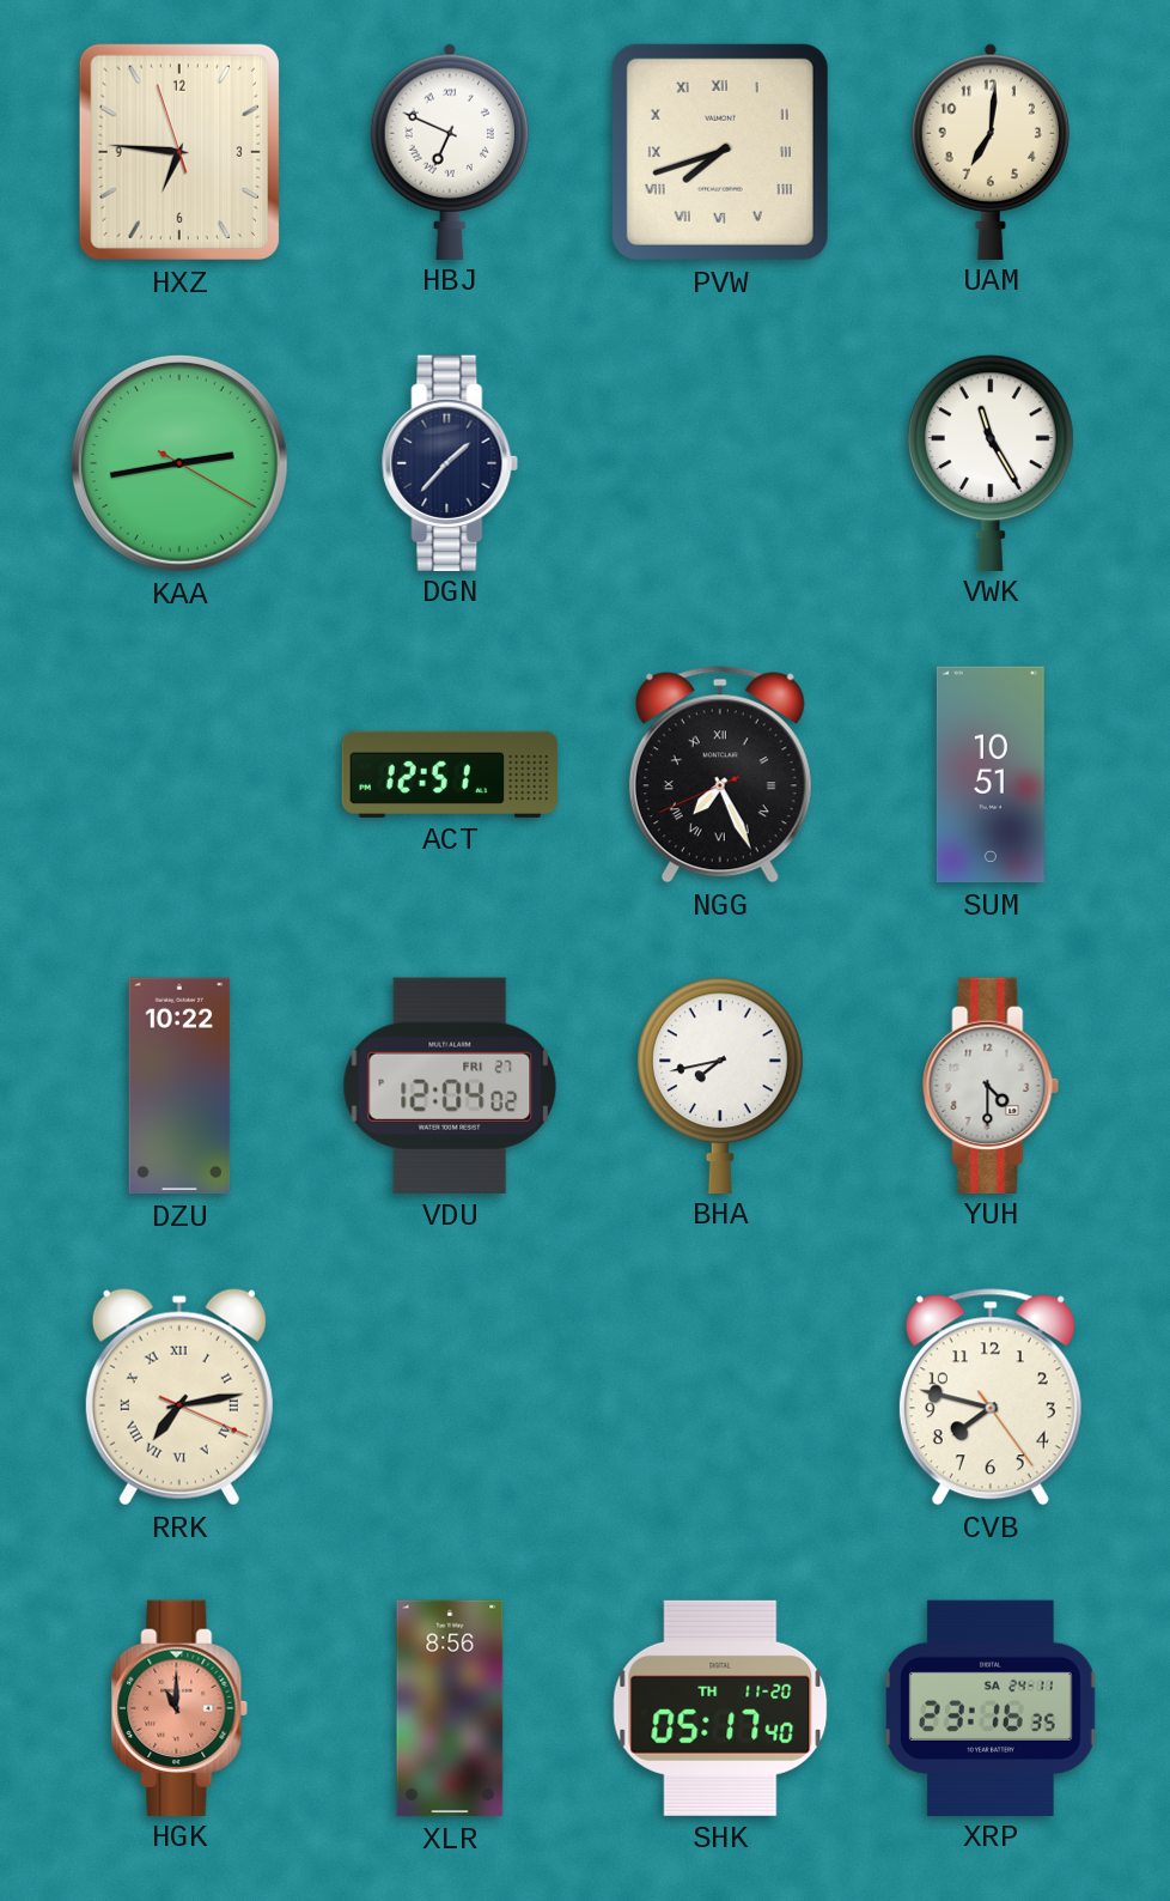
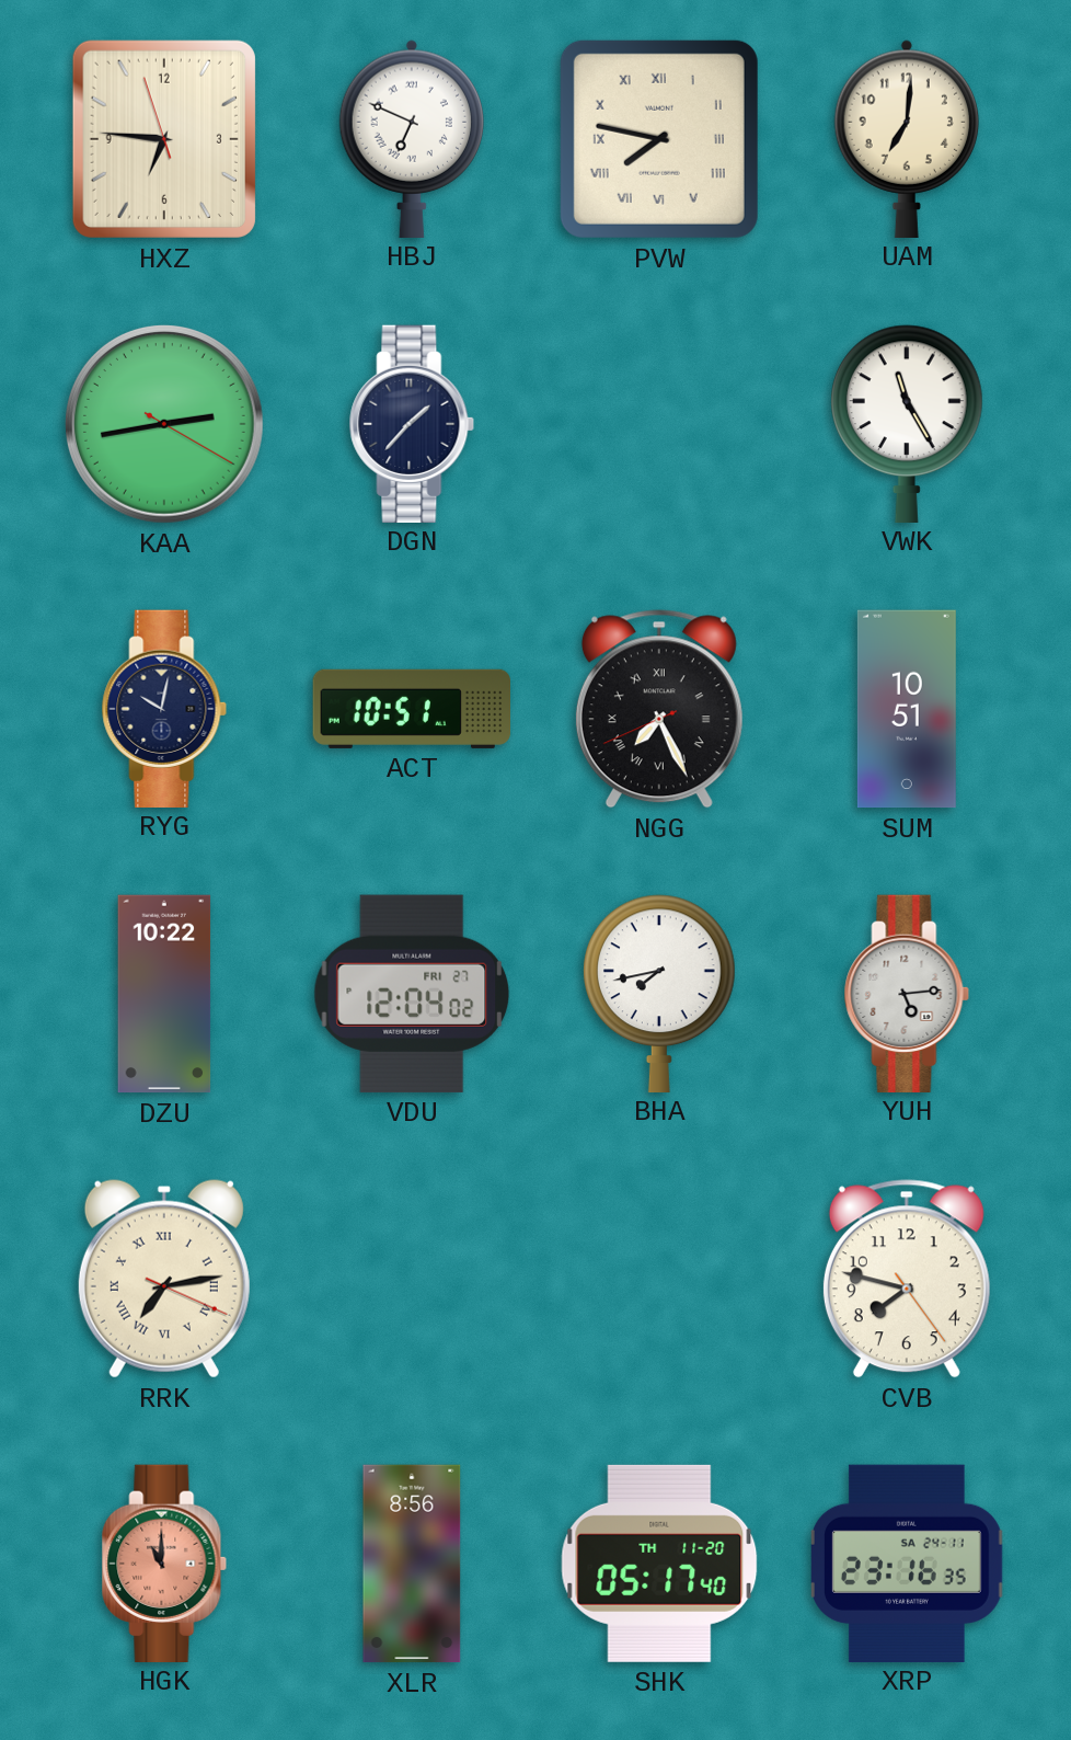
PVW: 7:42 -> 7:47 (659, 139)
RYG: none -> 10:02 (164, 708)
ACT: 12:51 -> 10:51 (411, 709)
YUH: 4:30 -> 5:14 (907, 993)
